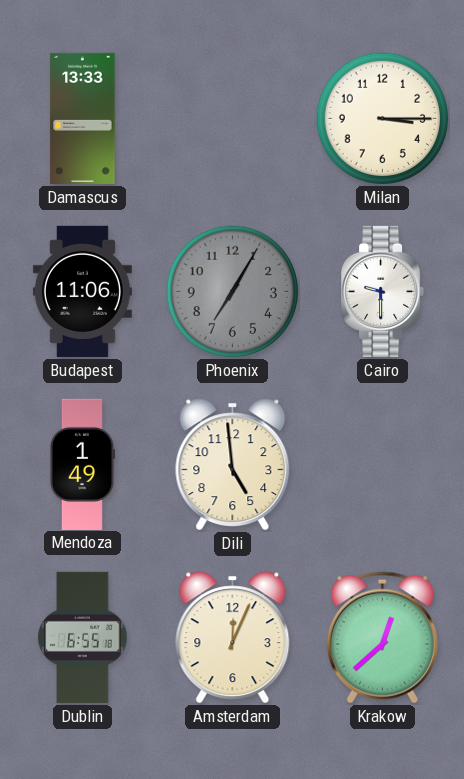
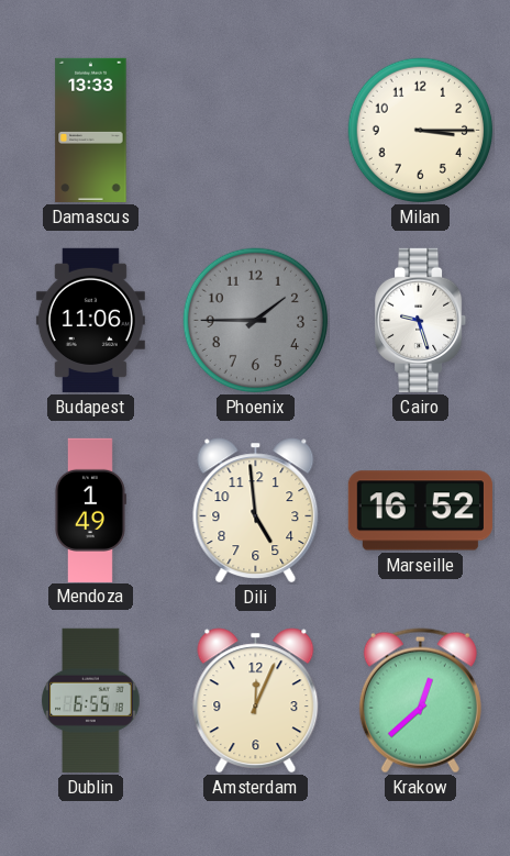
Phoenix: 7:05 -> 1:45 (256, 321)
Cairo: 9:30 -> 9:27 (421, 320)
Marseille: none -> 16:52 (420, 511)
